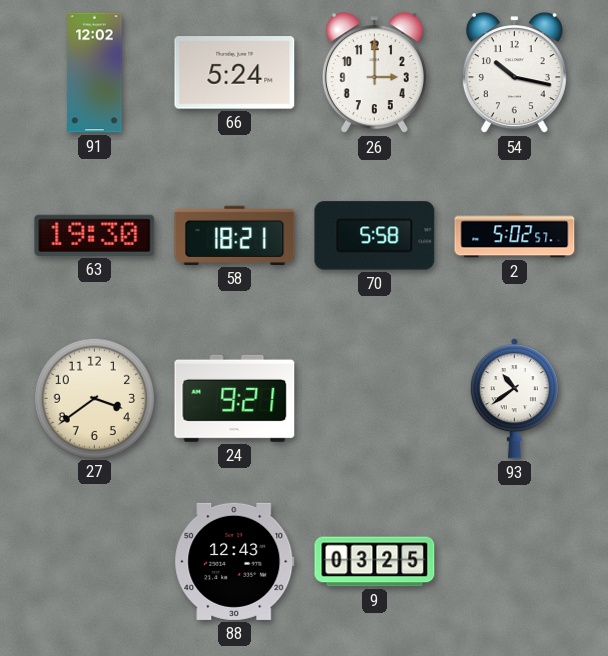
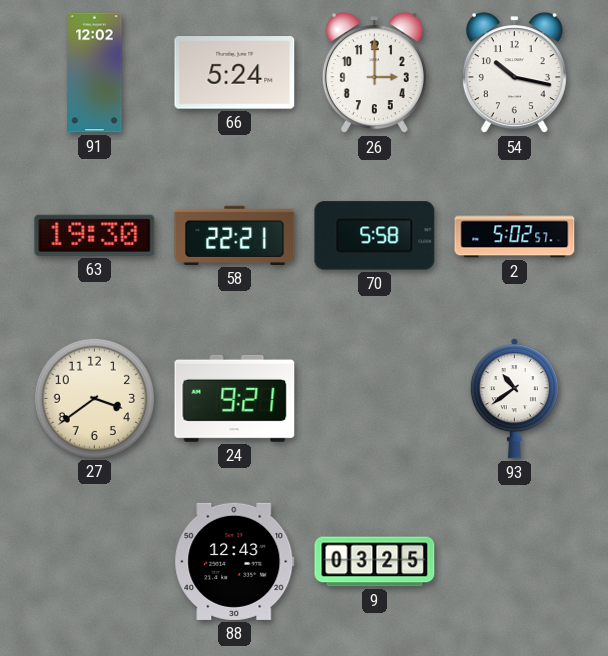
58: 18:21 -> 22:21 (235, 235)
